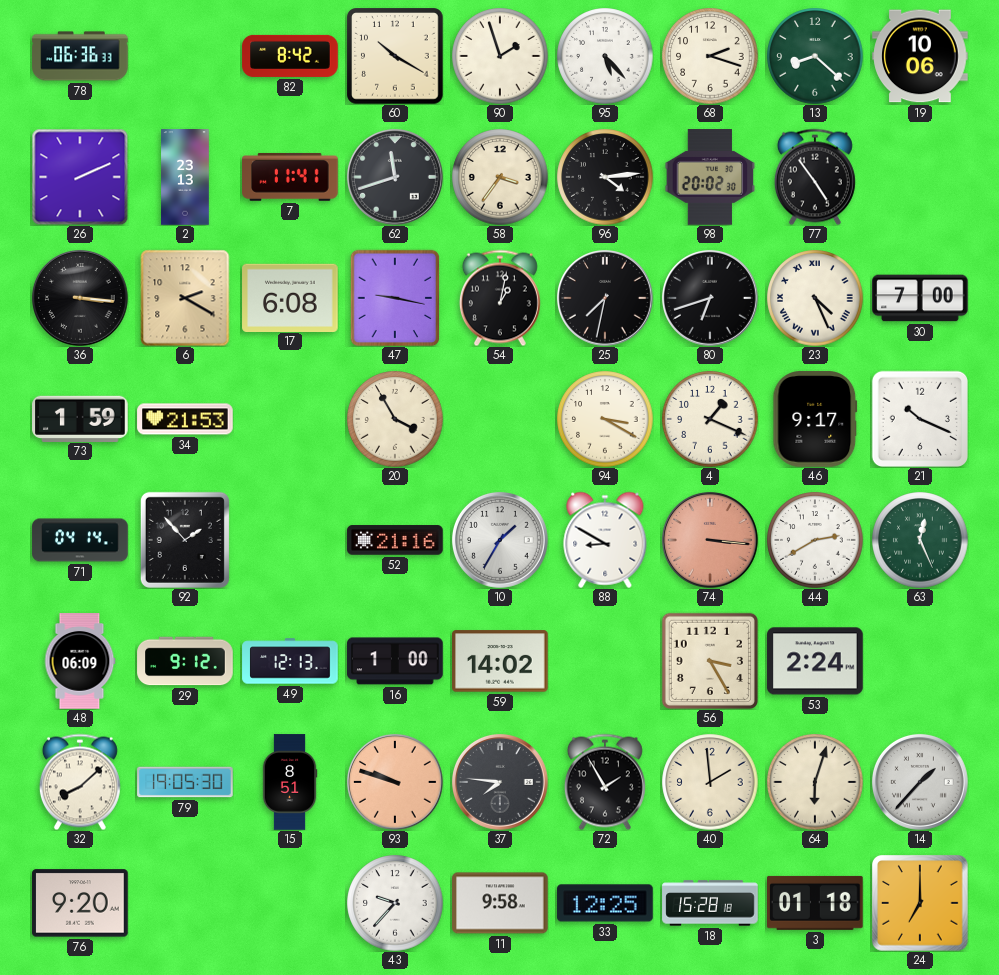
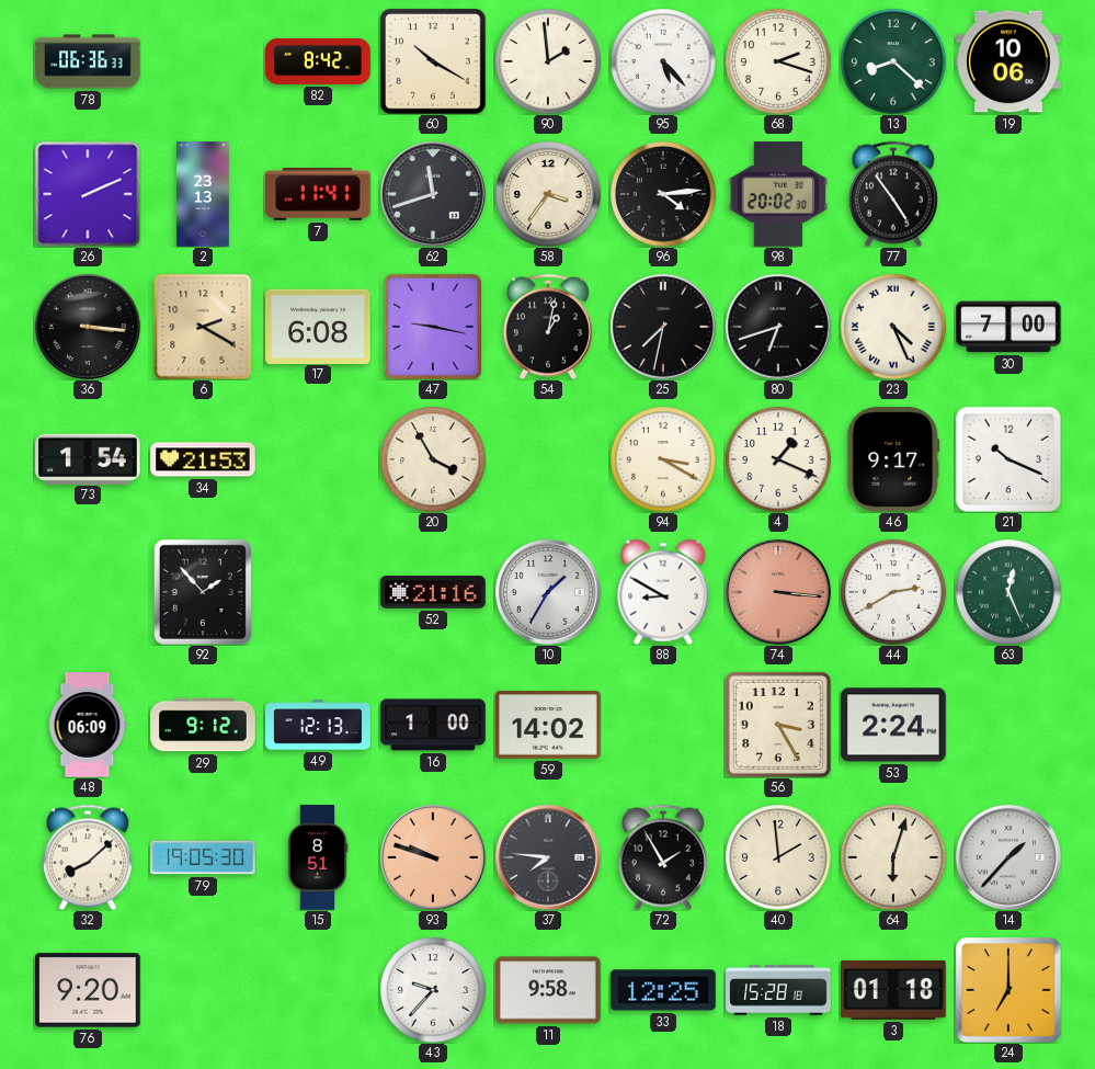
90: 1:57 -> 1:59 (548, 61)
73: 1:59 -> 1:54 (88, 458)
71: 04:14 -> none (80, 540)
